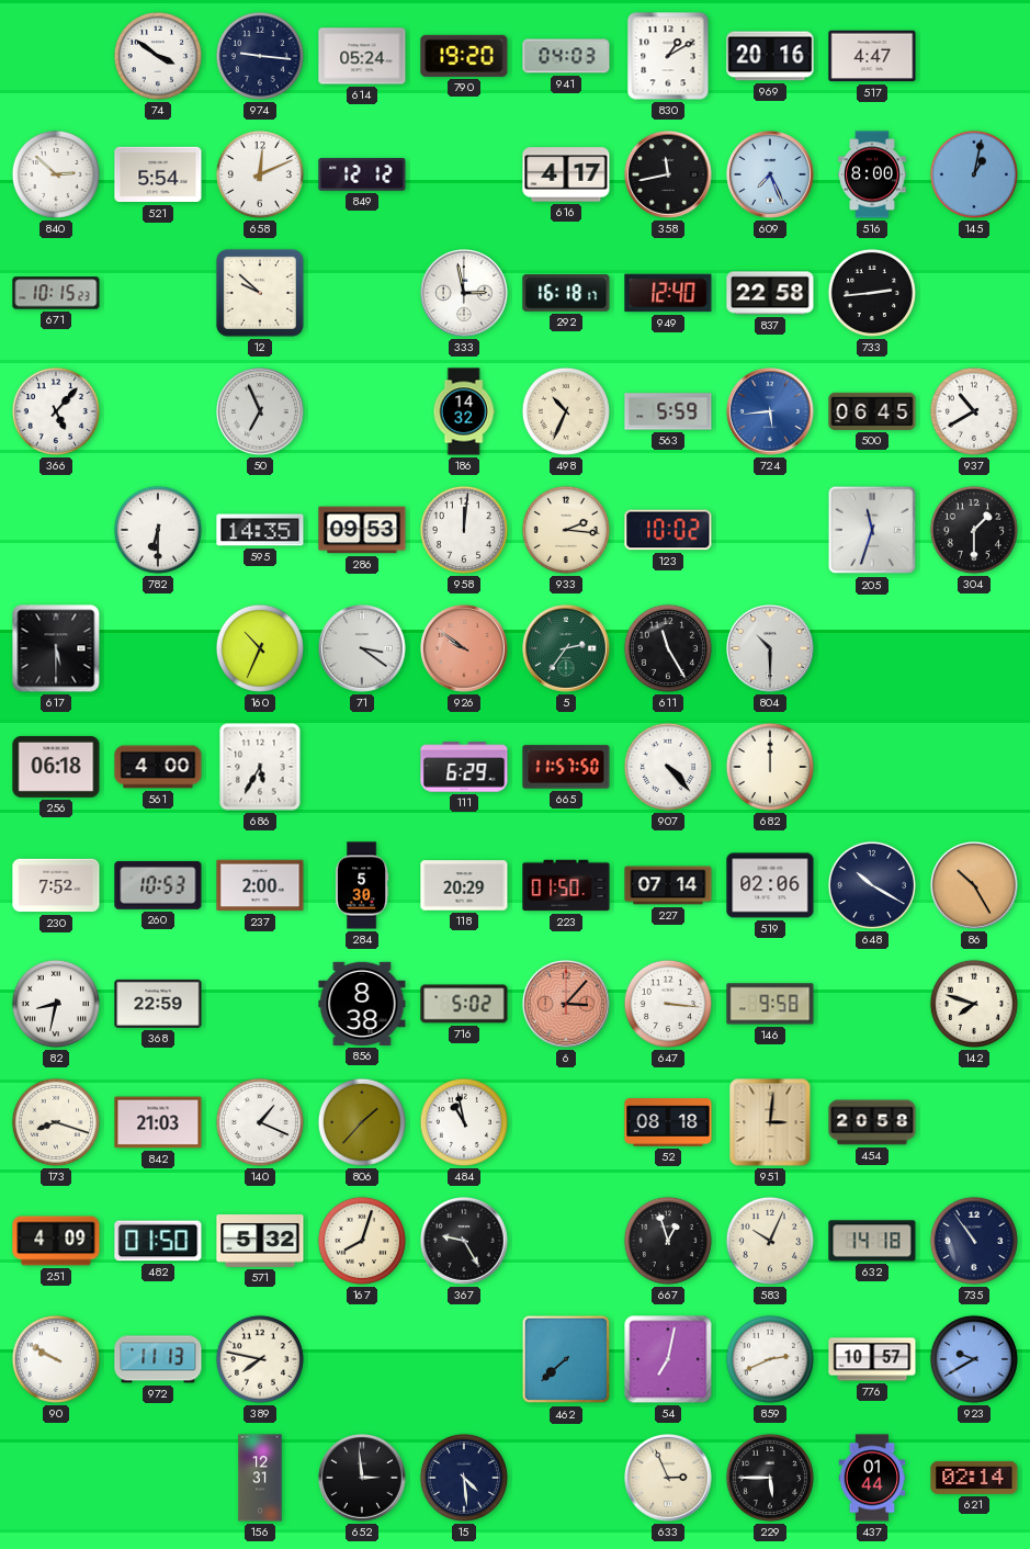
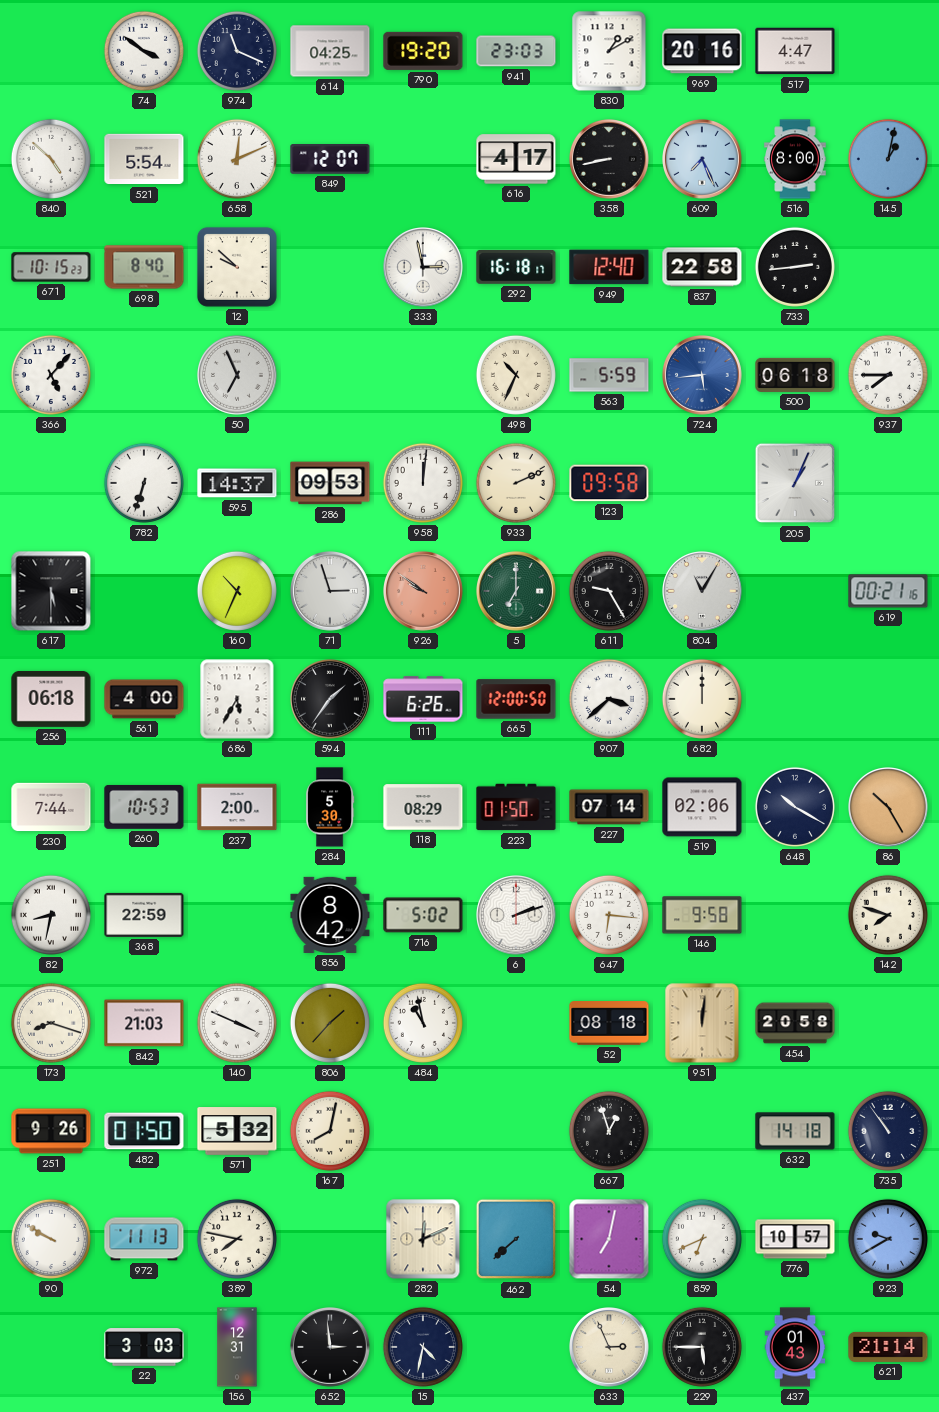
974: 9:16 -> 11:19 (237, 51)
614: 05:24 -> 04:25 (330, 51)
941: 04:03 -> 23:03 (516, 51)
840: 2:52 -> 4:52 (51, 159)
849: 12:12 -> 12:07 (330, 160)
358: 11:43 -> 8:43 (610, 160)
698: none -> 8:40 (144, 267)
186: 14:32 -> none (464, 411)
500: 06:45 -> 06:18 (795, 375)
937: 10:40 -> 7:45 (888, 375)
782: 6:30 -> 6:33 (144, 483)
595: 14:35 -> 14:37 (237, 483)
933: 2:16 -> 2:11 (516, 483)
123: 10:02 -> 09:58 (609, 483)
205: 11:33 -> 1:04 (795, 483)
304: 1:30 -> none (974, 530)
71: 3:21 -> 2:57 (331, 592)
5: 2:36 -> 7:00 (517, 592)
611: 11:25 -> 9:25 (609, 591)
804: 10:30 -> 11:05 (703, 592)
619: none -> 00:21 (888, 591)
594: none -> 1:36 (331, 700)
111: 6:29 -> 6:26 (423, 699)
665: 11:57 -> 12:00 (516, 699)
907: 4:23 -> 3:38 (609, 699)
230: 7:52 -> 7:44 (51, 807)
118: 20:29 -> 08:29 (423, 807)
856: 8:38 -> 8:42 (330, 915)
6: 3:07 -> 2:12 (517, 916)
6 dial: salmon -> white (517, 916)
647: 3:16 -> 6:16 (609, 915)
140: 1:19 -> 3:49 (237, 1023)
951: 3:01 -> 12:01 (702, 1023)
251: 4:09 -> 9:26 (51, 1131)
167: 8:03 -> 8:02 (330, 1131)
367: 9:25 -> none (465, 1242)
583: 10:04 -> none (770, 1241)
282: none -> 12:11 (423, 1239)
859: 2:41 -> 6:41 (702, 1239)
22: none -> 3:03 (144, 1347)
15: 4:29 -> 4:32 (423, 1347)
437: 01:44 -> 01:43 (795, 1347)
621: 02:14 -> 21:14 (888, 1347)
